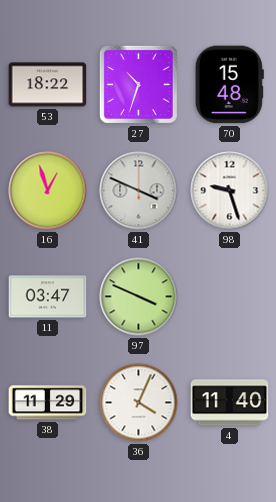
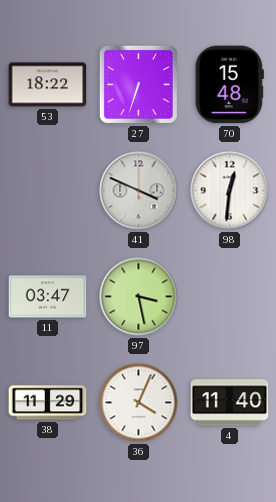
27: 10:33 -> 6:33 (138, 84)
16: 12:57 -> none (48, 191)
98: 9:27 -> 12:31 (230, 191)
97: 3:49 -> 3:28 (139, 297)
